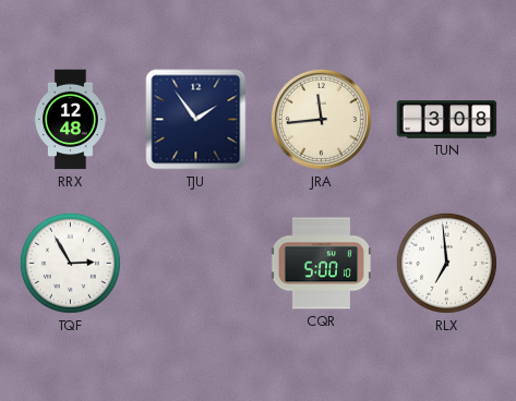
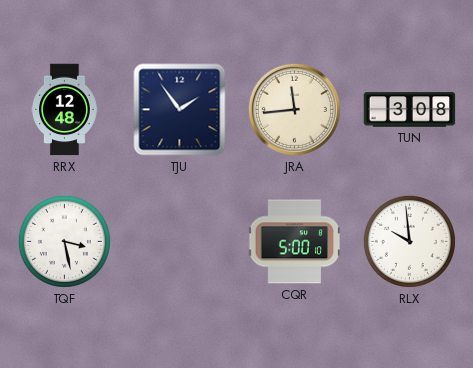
TQF: 2:55 -> 3:28 (64, 241)
RLX: 6:59 -> 9:59 (409, 241)
